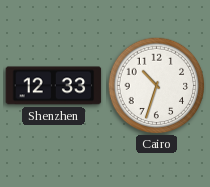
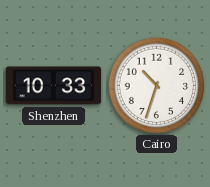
Shenzhen: 12:33 -> 10:33 (54, 86)
